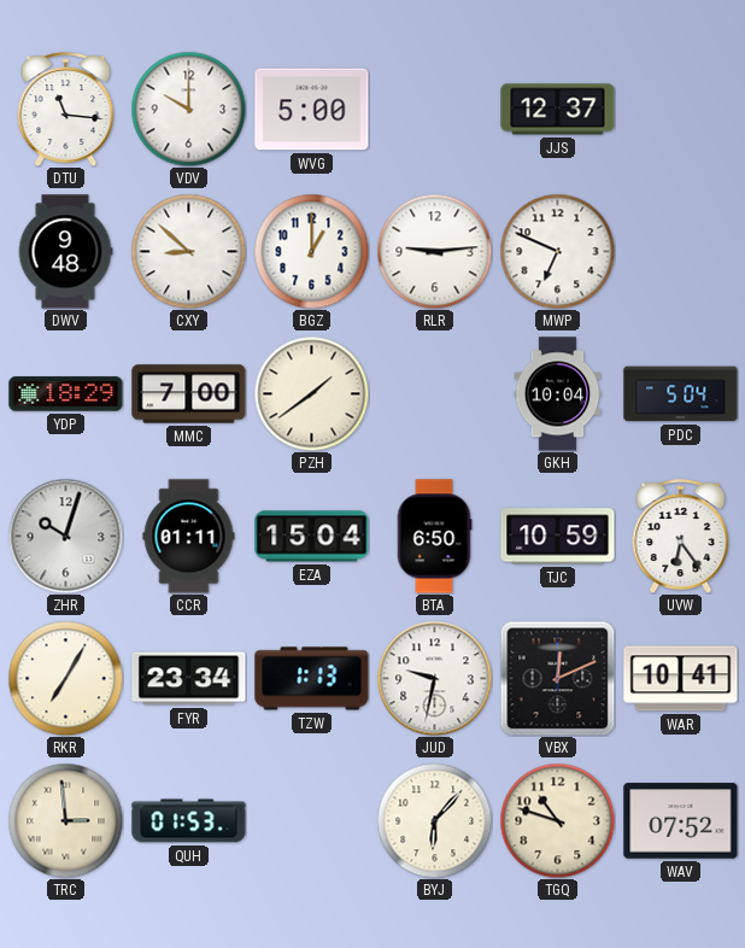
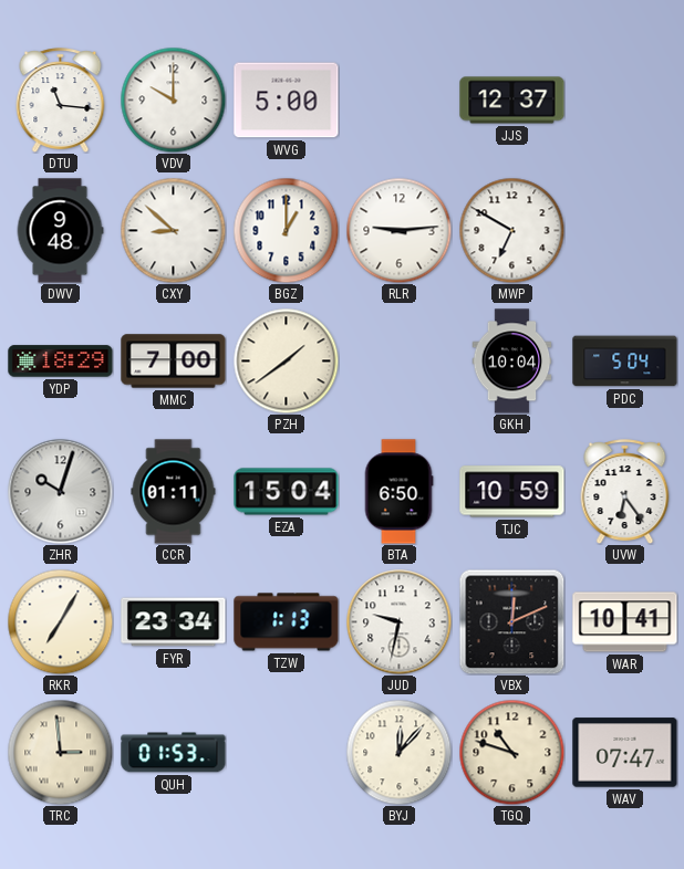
MWP: 6:49 -> 6:50 (511, 230)
BYJ: 6:07 -> 12:07 (398, 752)
WAV: 07:52 -> 07:47 (625, 753)
